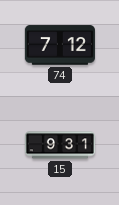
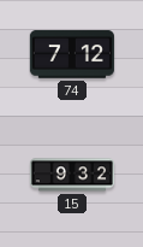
15: 9:31 -> 9:32 (72, 175)
